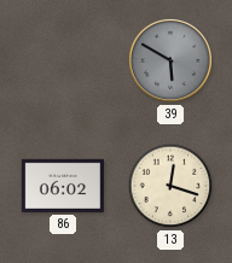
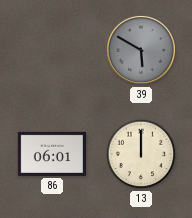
86: 06:02 -> 06:01 (51, 154)
13: 12:18 -> 12:00 (141, 154)
